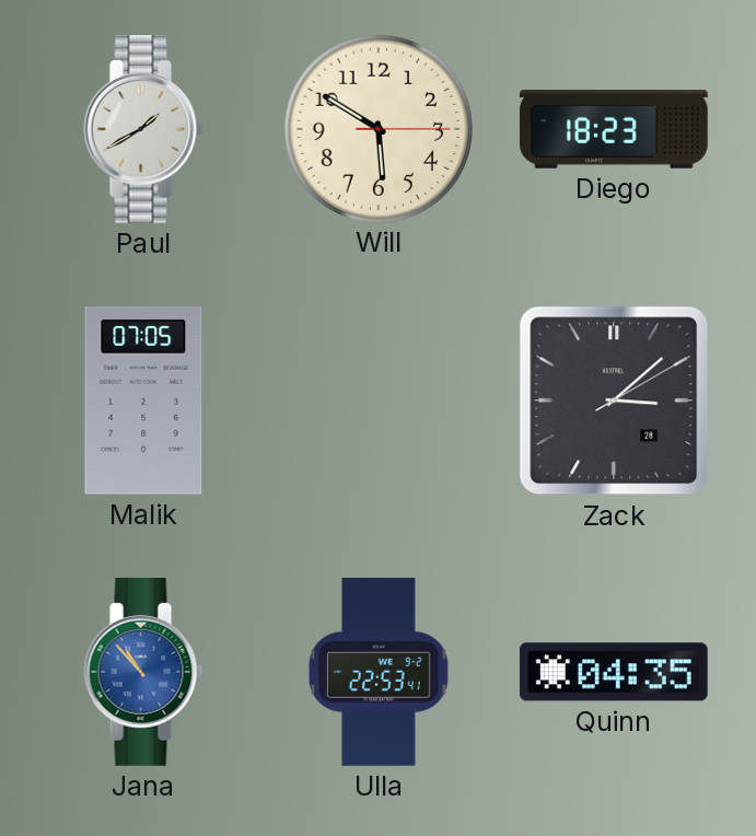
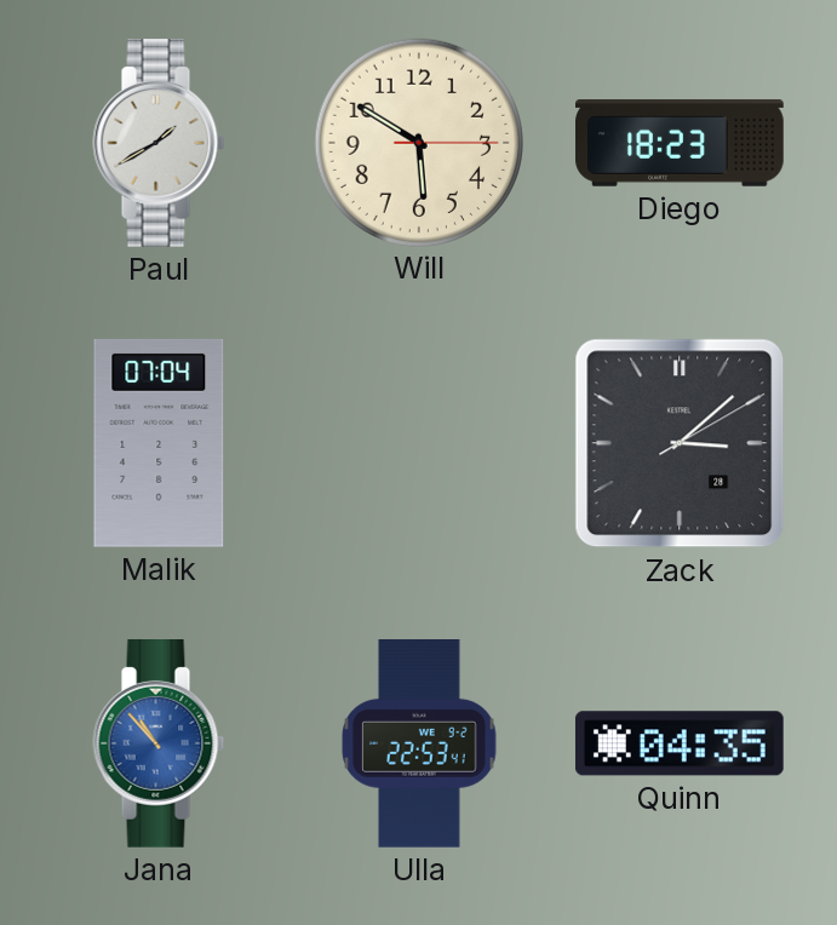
Malik: 07:05 -> 07:04 (159, 443)
